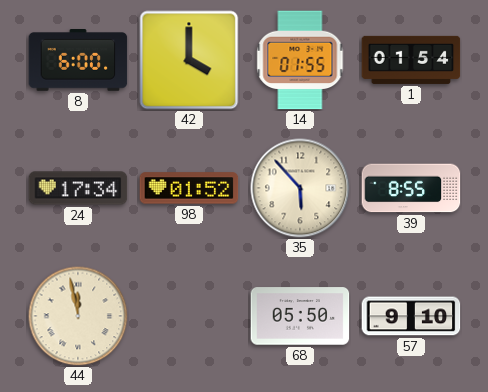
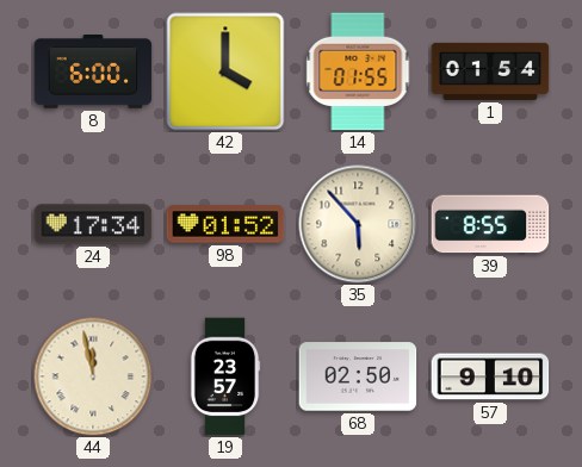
19: none -> 23:57 (225, 376)
68: 05:50 -> 02:50 (358, 376)
